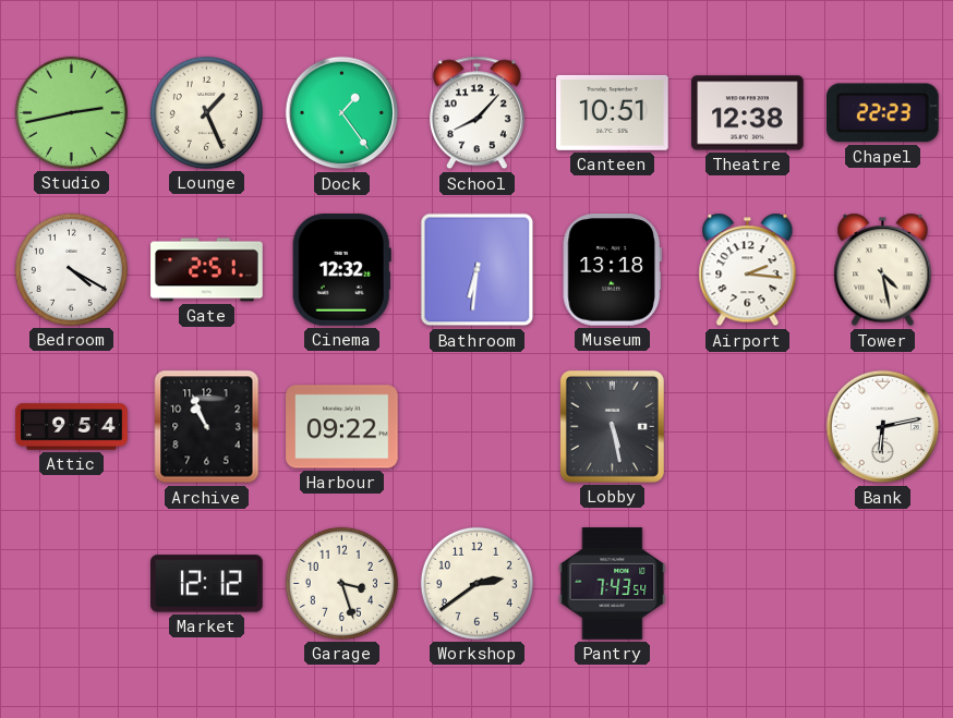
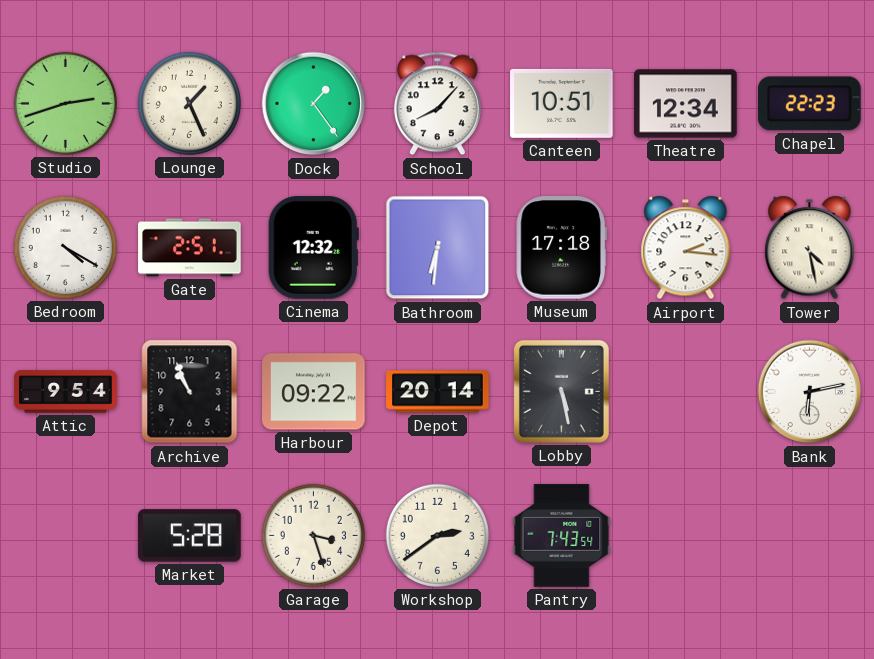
Studio: 2:43 -> 2:42 (65, 103)
Theatre: 12:38 -> 12:34 (686, 104)
Museum: 13:18 -> 17:18 (561, 248)
Depot: none -> 20:14 (438, 392)
Market: 12:12 -> 5:28 (190, 536)
